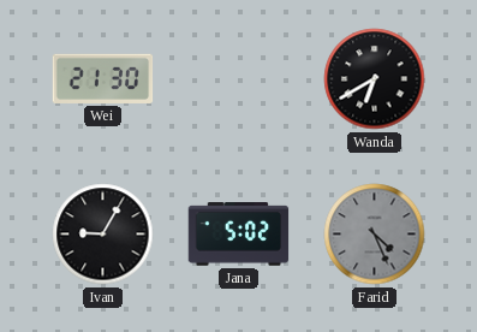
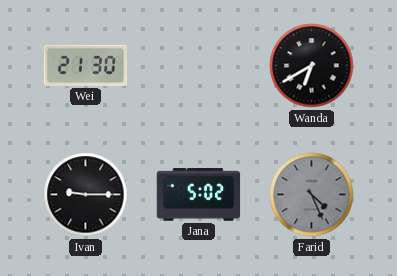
Ivan: 9:05 -> 9:15 (86, 195)
